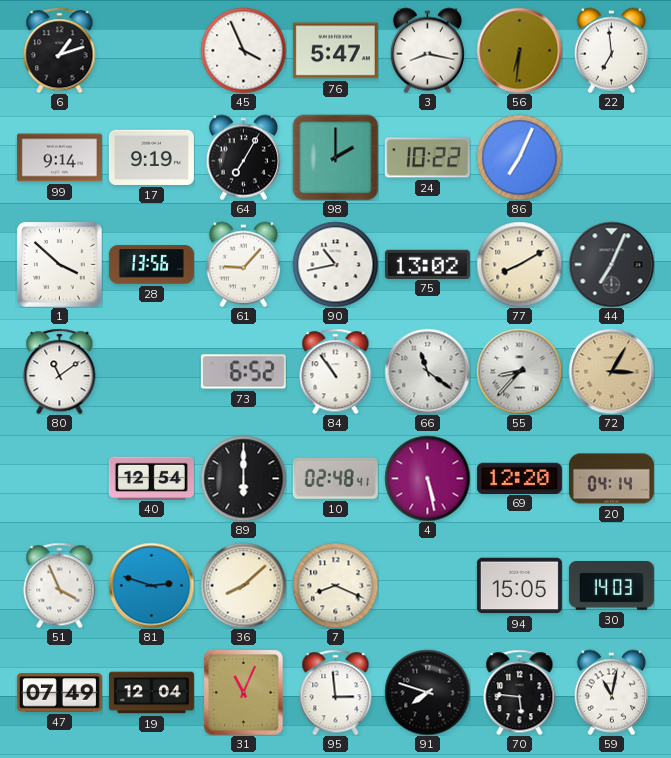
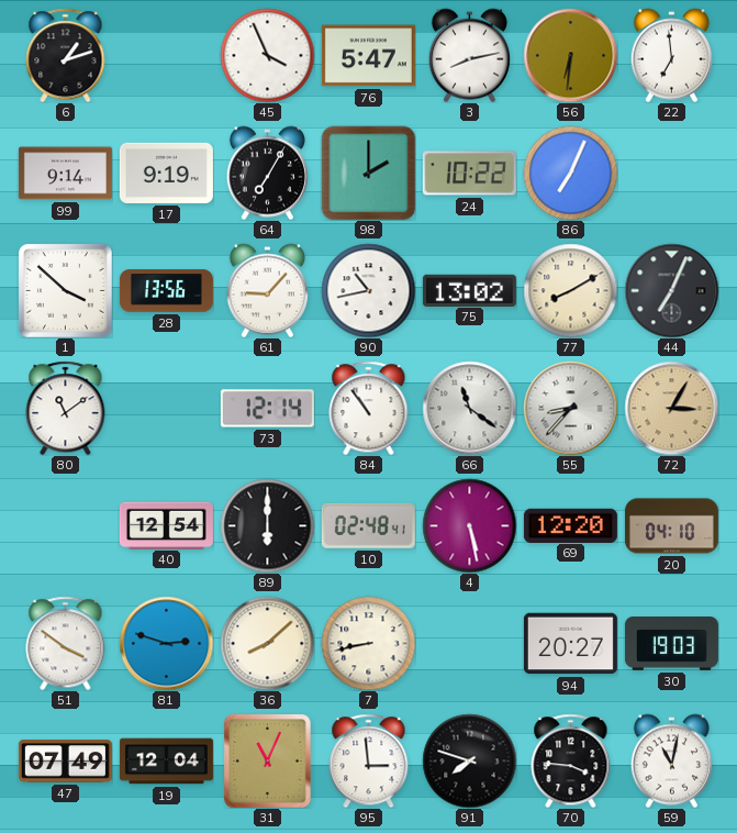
3: 8:17 -> 8:13 (469, 55)
73: 6:52 -> 12:14 (267, 409)
20: 04:14 -> 04:10 (671, 526)
51: 3:56 -> 3:51 (66, 643)
7: 8:19 -> 8:43 (368, 643)
94: 15:05 -> 20:27 (570, 644)
30: 14:03 -> 19:03 (671, 644)
70: 5:46 -> 3:46 (571, 760)
